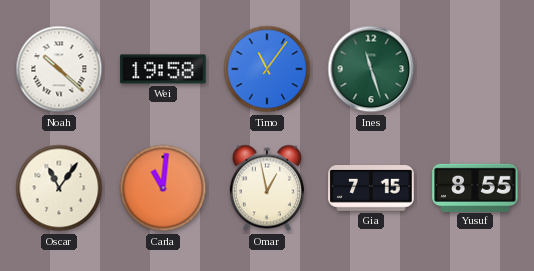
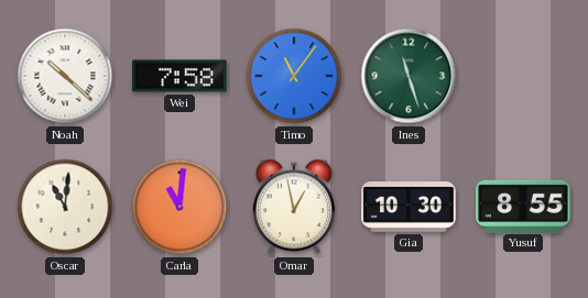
Wei: 19:58 -> 7:58 (179, 76)
Oscar: 11:06 -> 11:01 (65, 207)
Gia: 7:15 -> 10:30 (409, 208)
